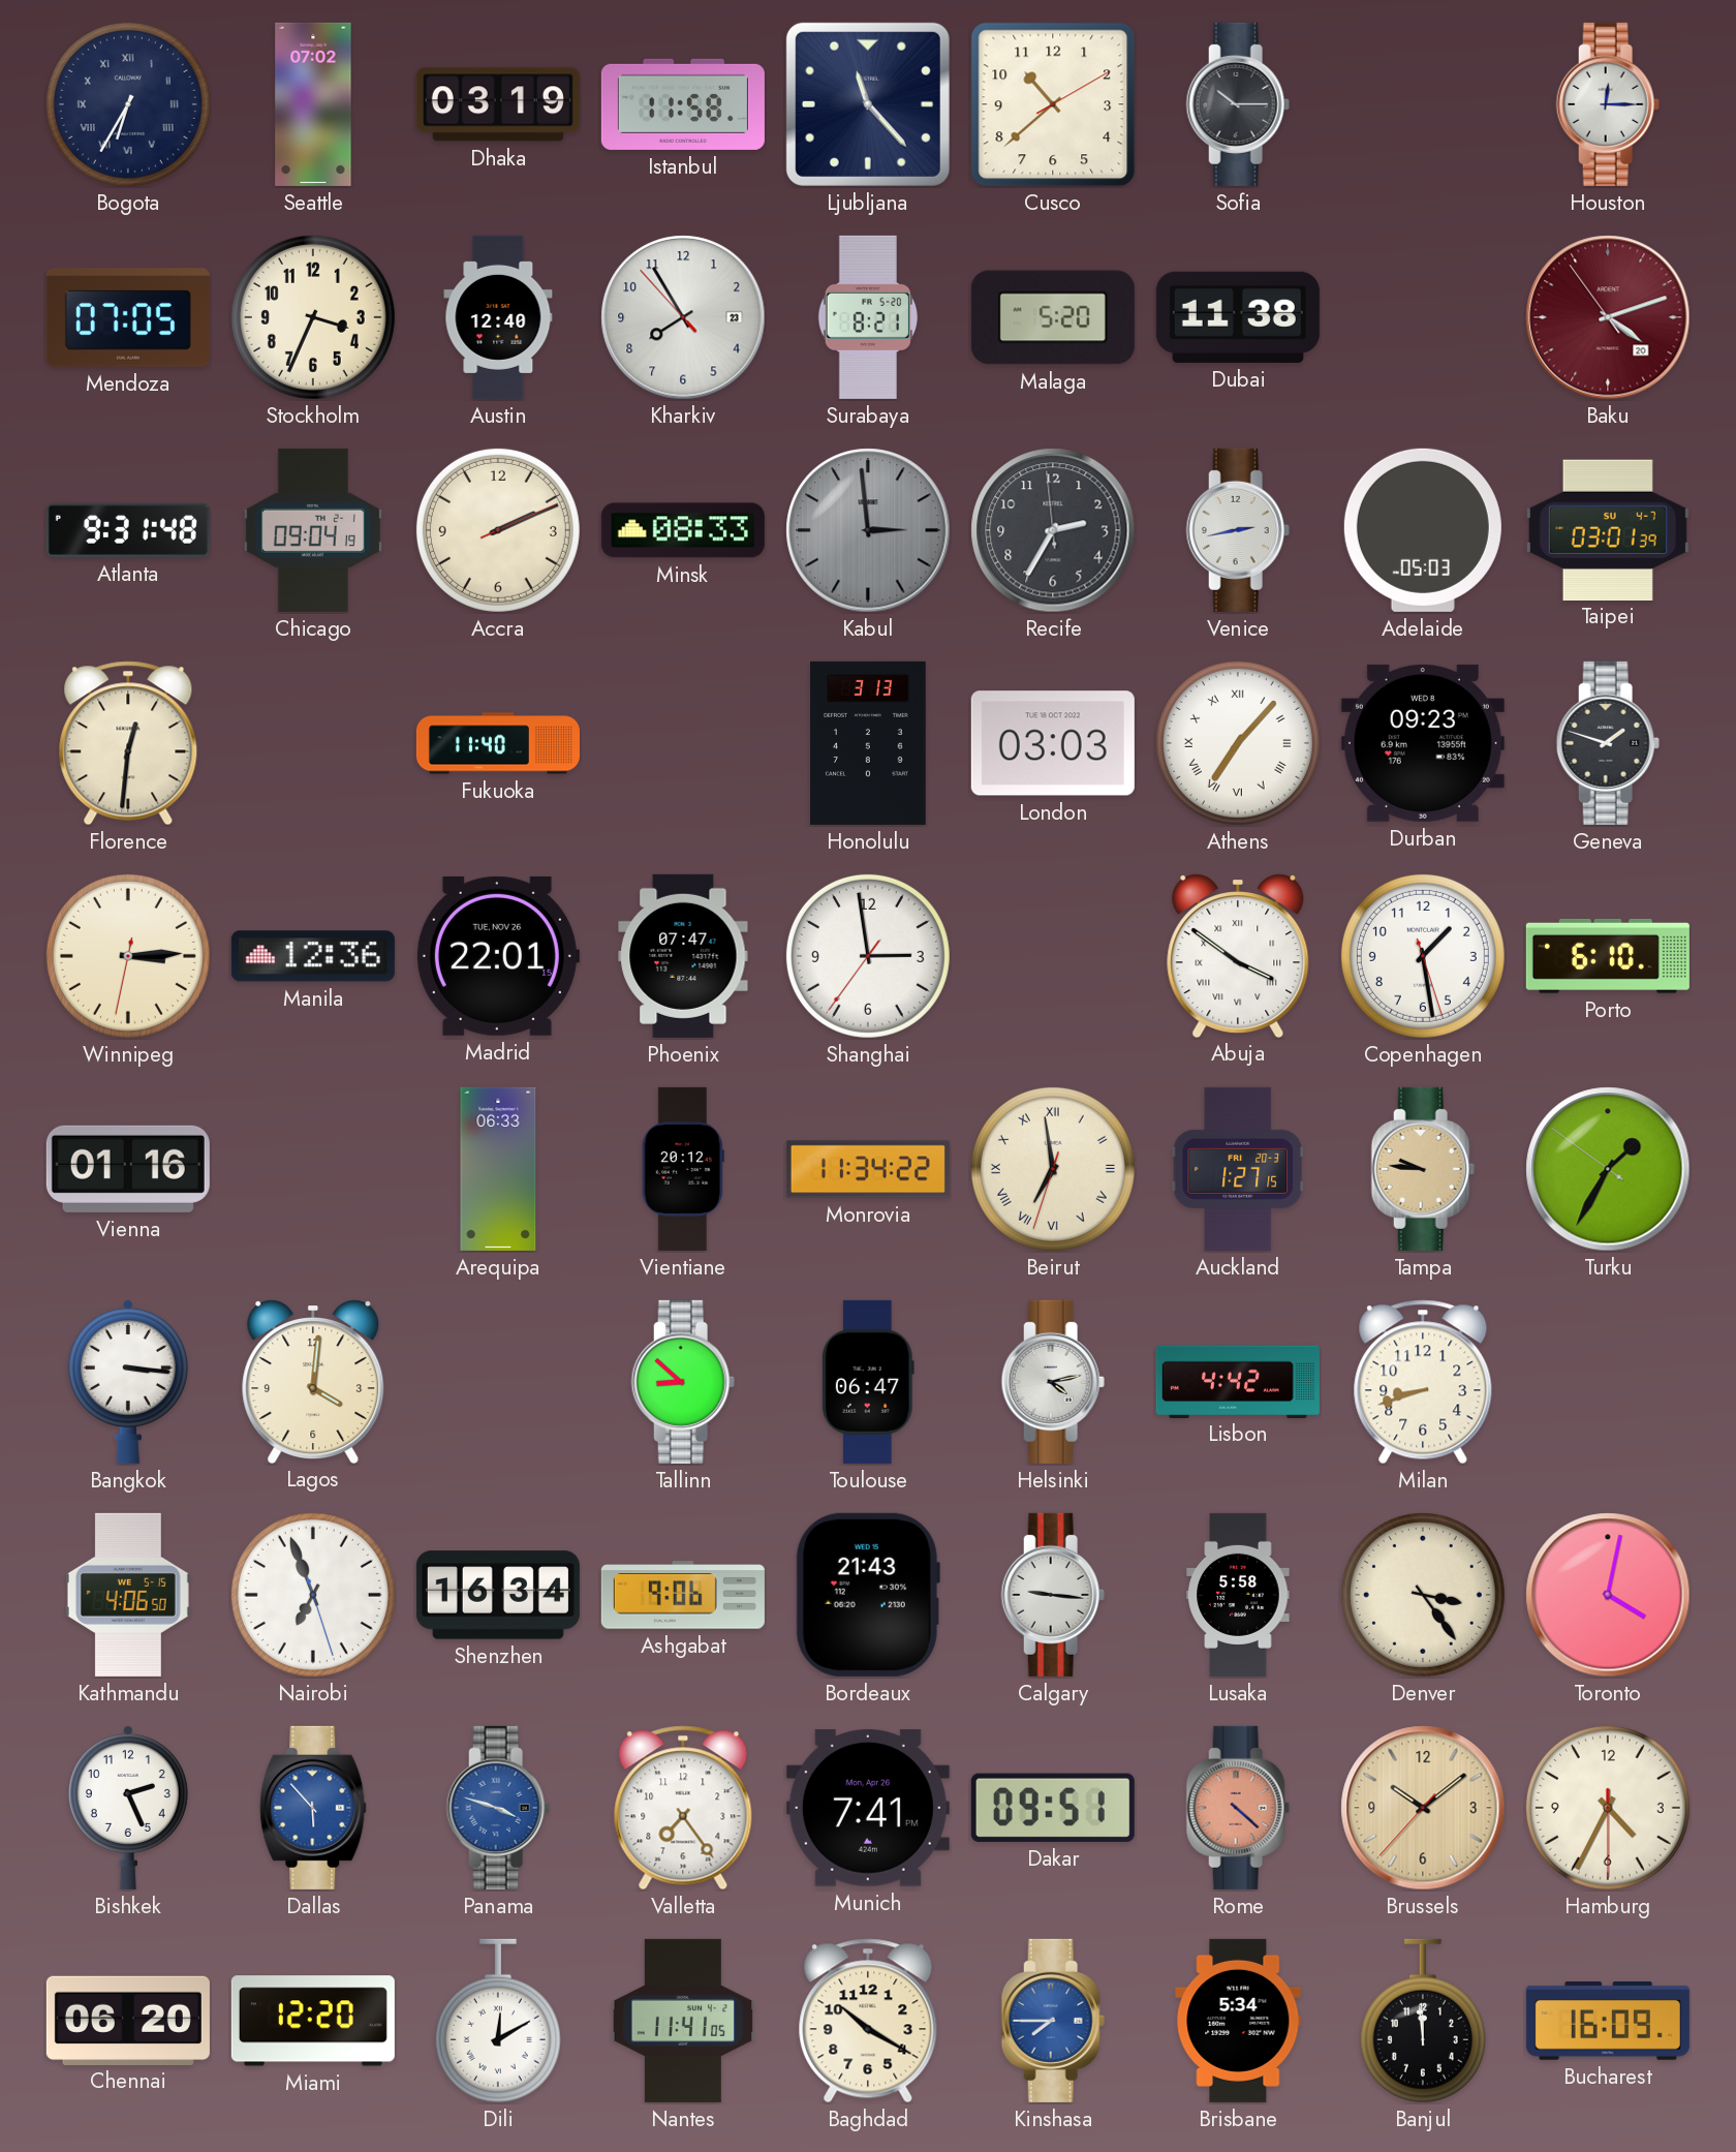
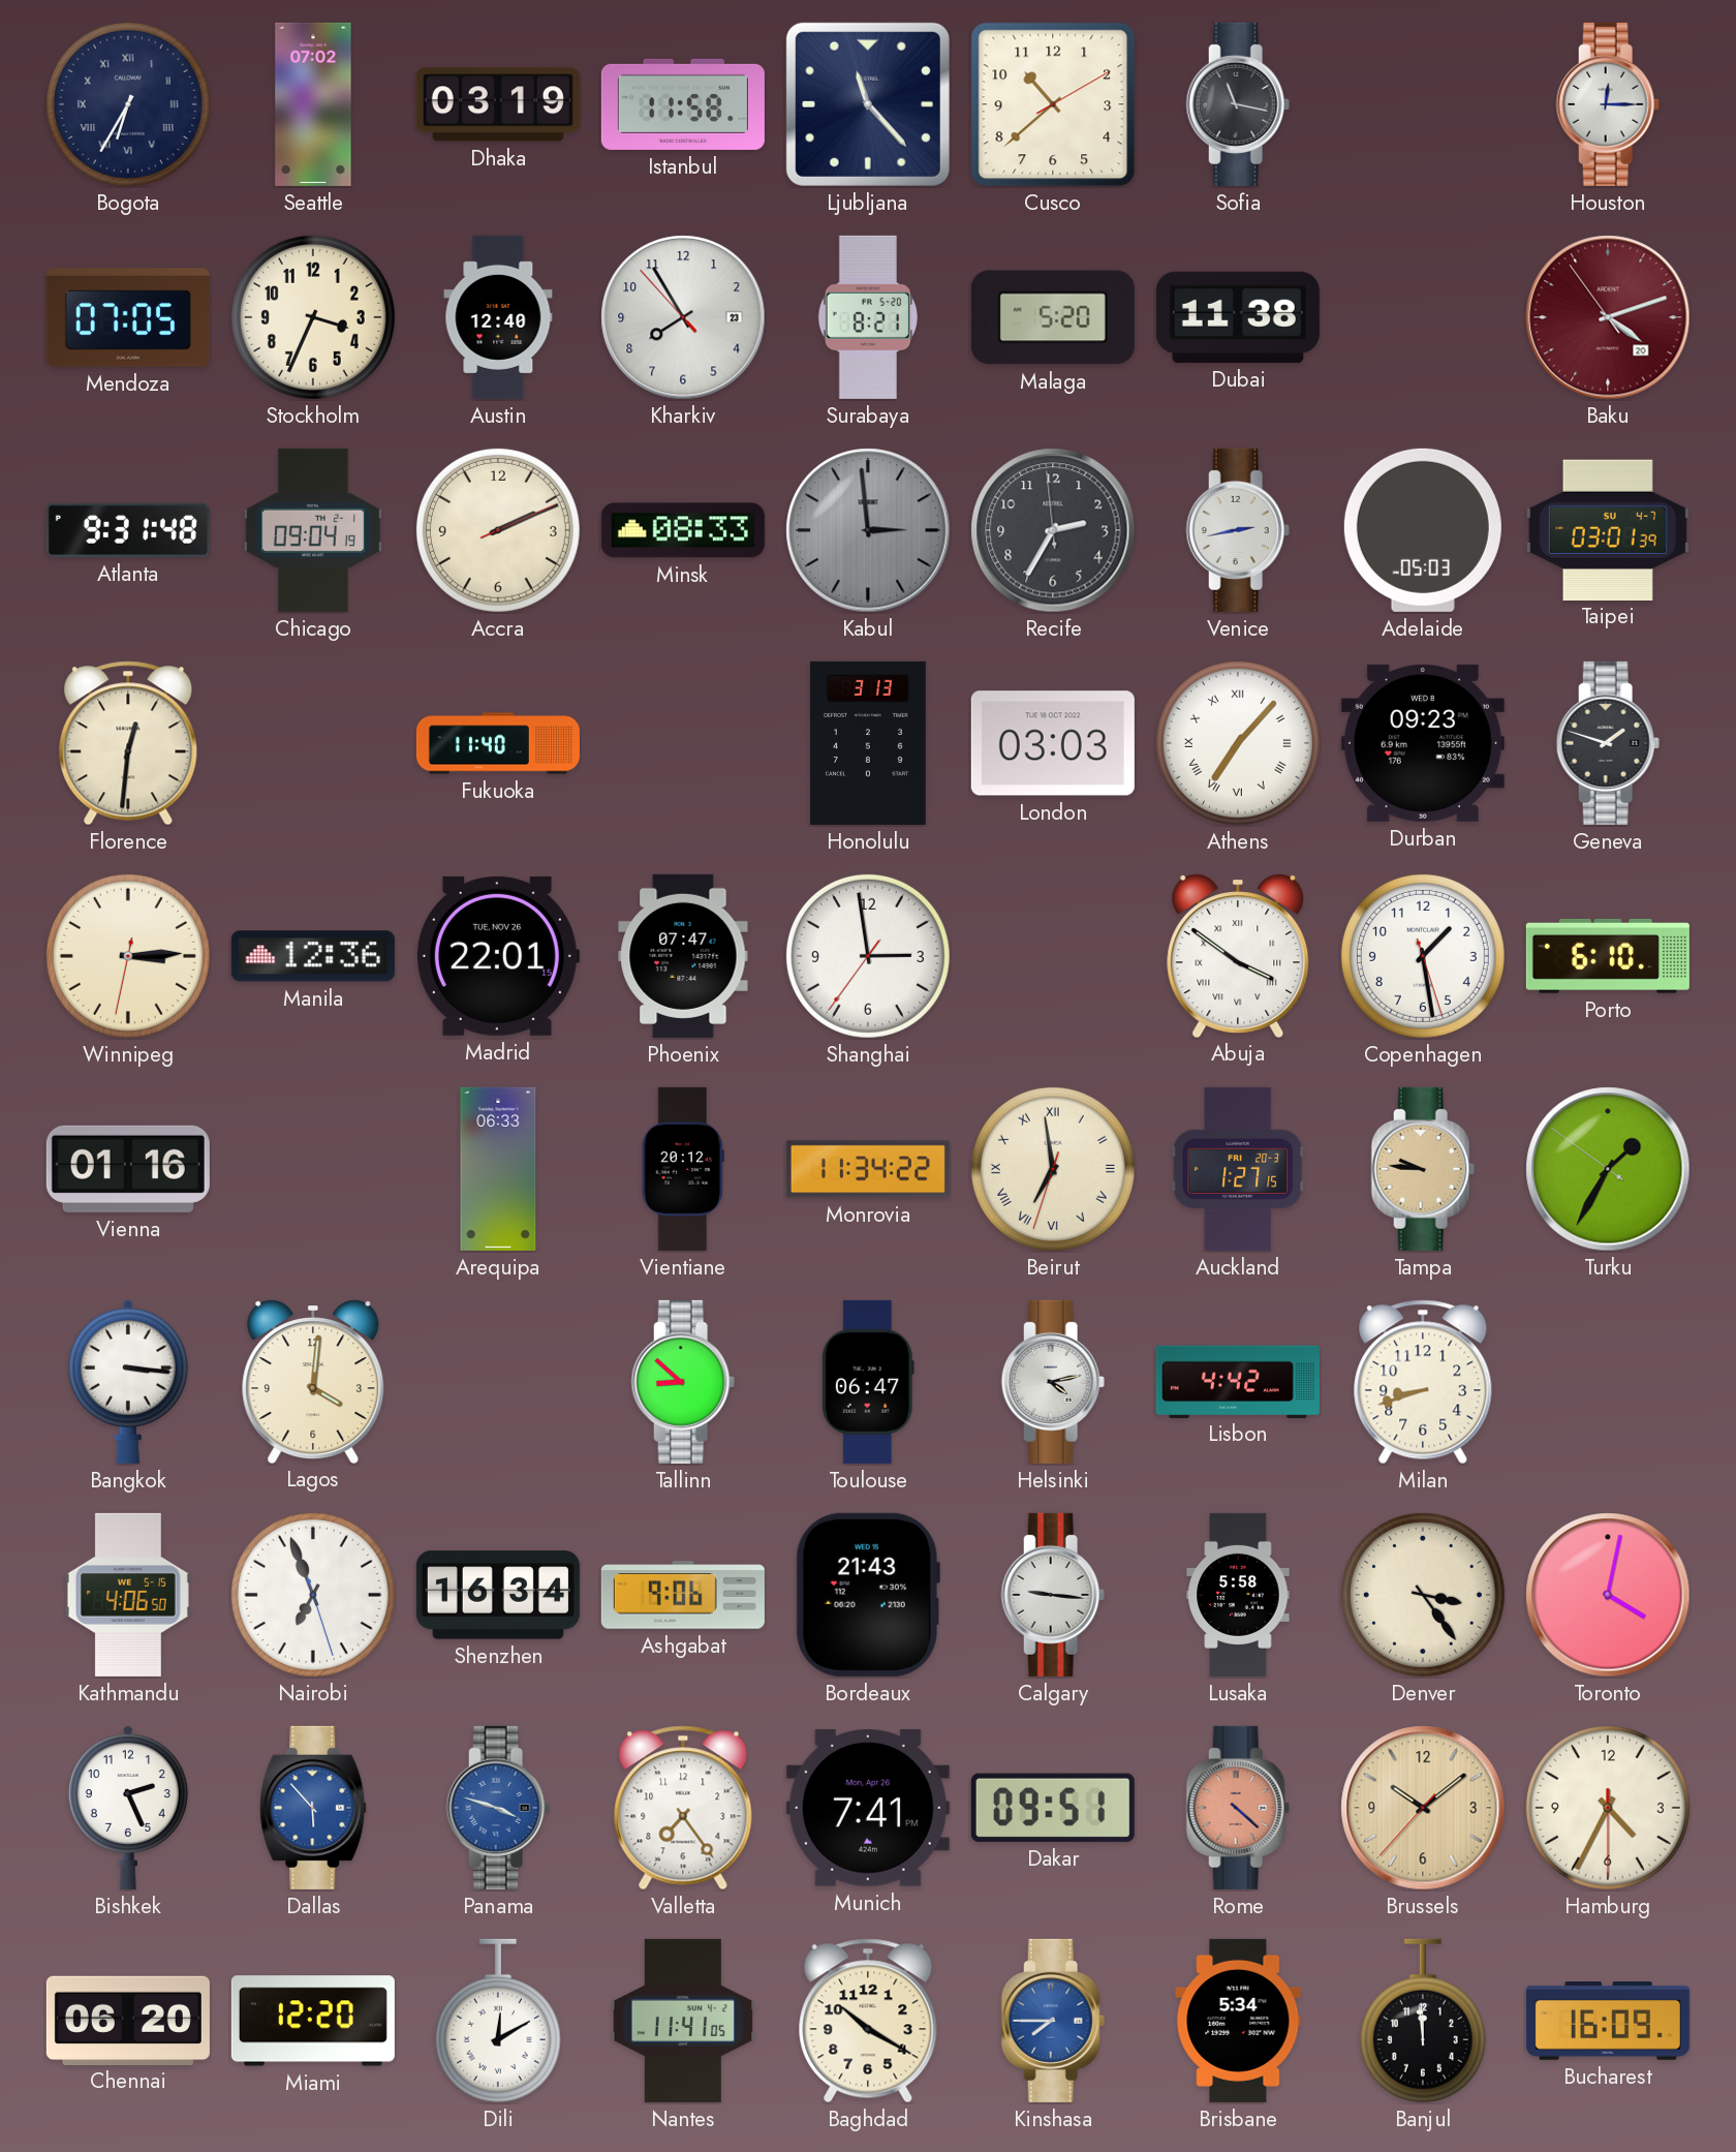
Sofia: 10:15 -> 11:17 (1238, 104)
